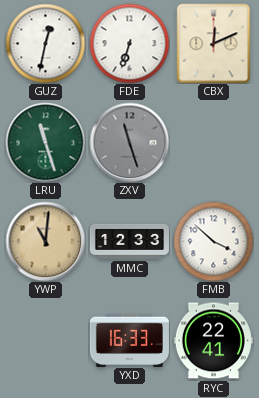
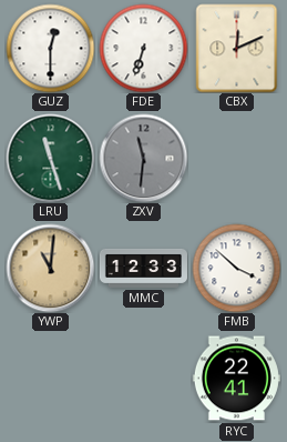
GUZ: 12:32 -> 12:30 (50, 48)
ZXV: 11:27 -> 11:31 (143, 158)
YXD: 16:33 -> none (129, 340)
